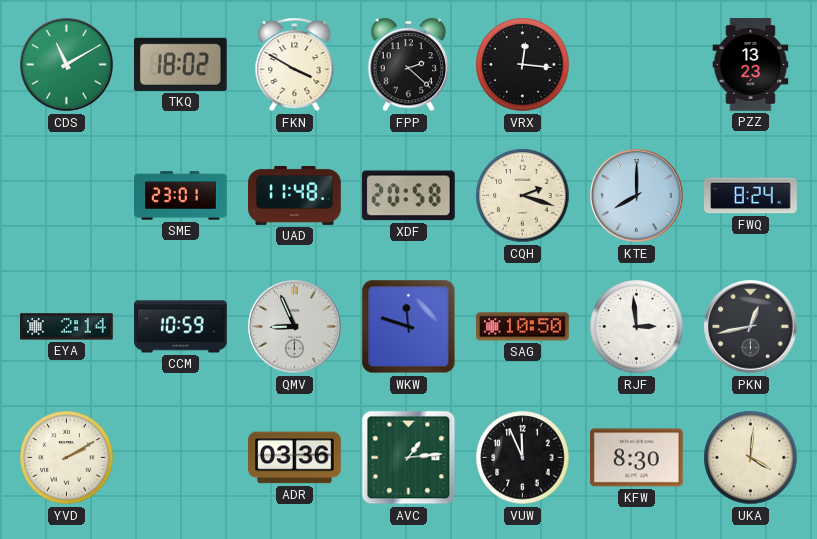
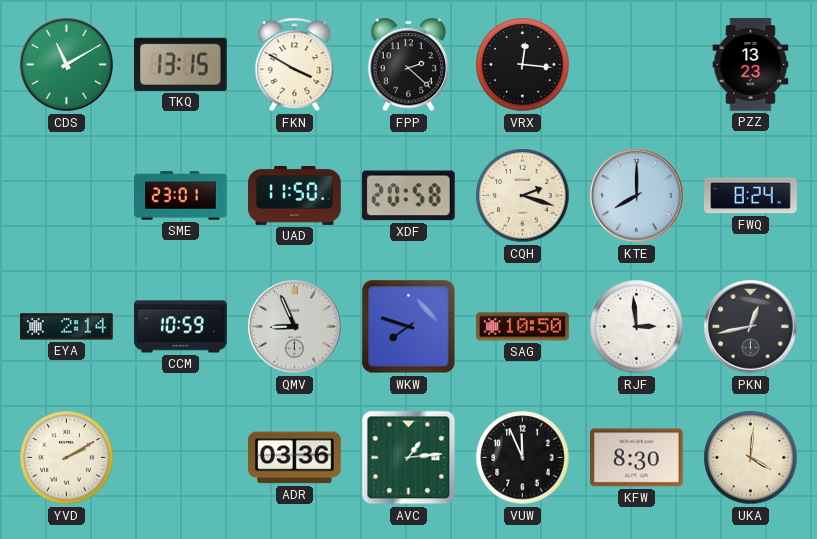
TKQ: 18:02 -> 13:15 (181, 64)
UAD: 11:48 -> 11:50 (295, 195)
WKW: 11:48 -> 7:48 (409, 327)
